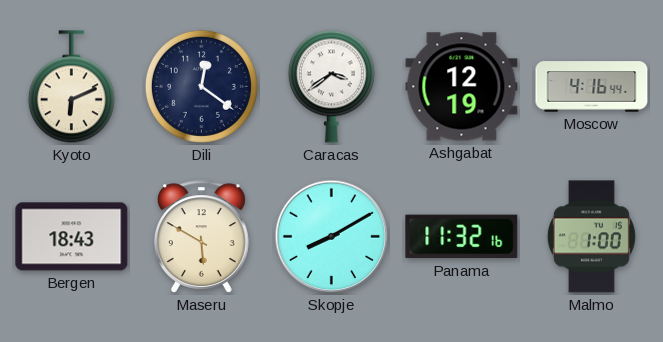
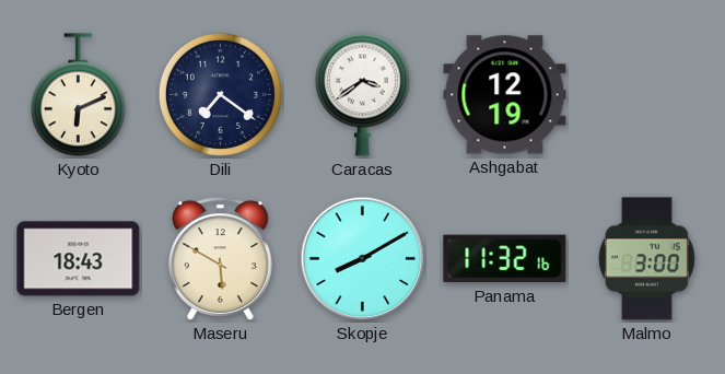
Dili: 12:21 -> 7:21 (220, 94)
Moscow: 4:16 -> none (592, 87)
Malmo: 1:00 -> 3:00 (646, 259)
